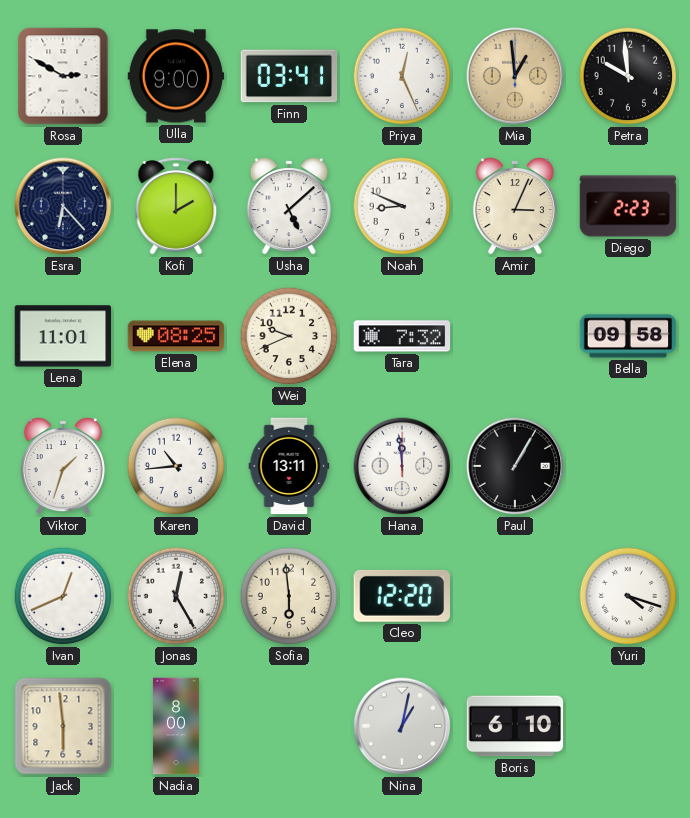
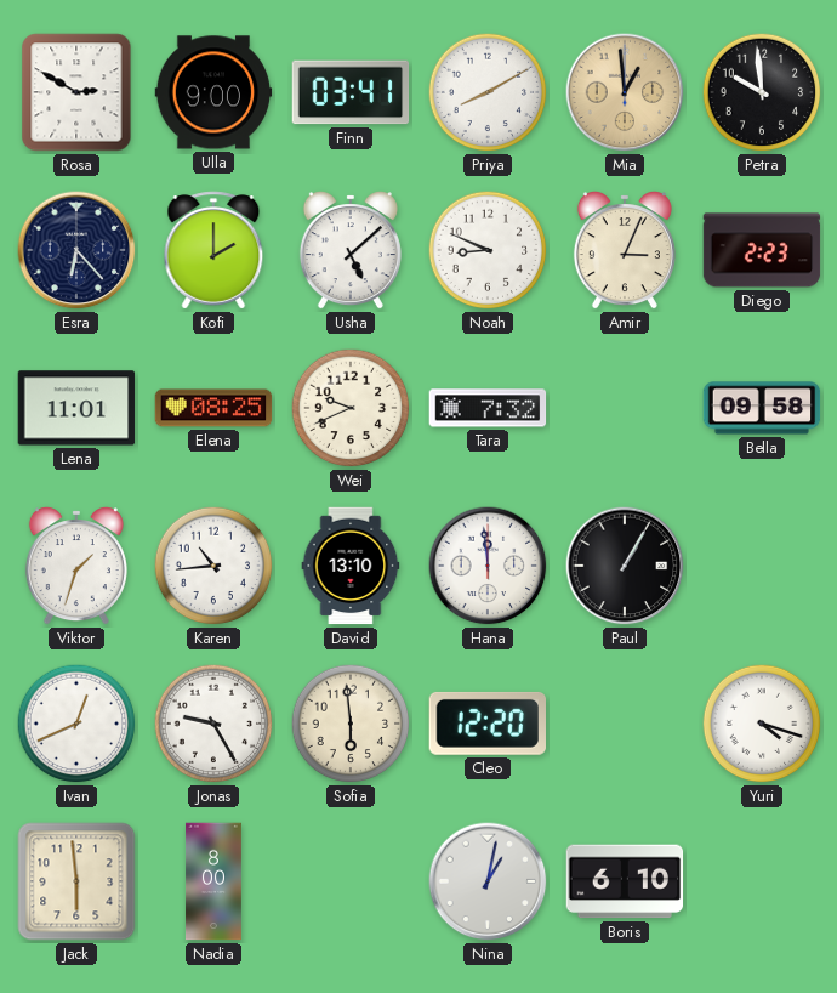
Priya: 12:26 -> 8:10 (488, 92)
David: 13:11 -> 13:10 (351, 566)
Jonas: 12:25 -> 9:25 (213, 724)
